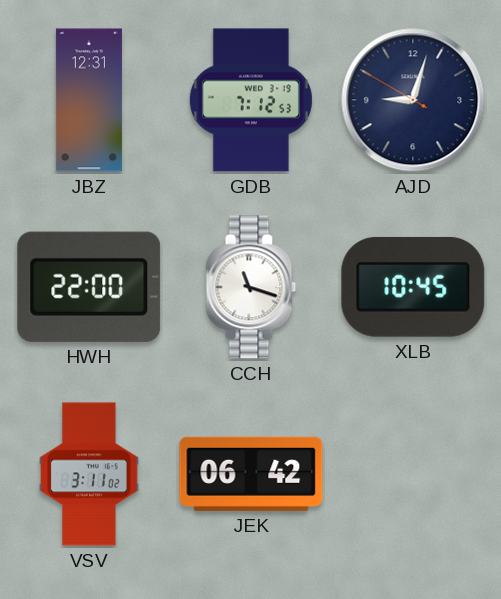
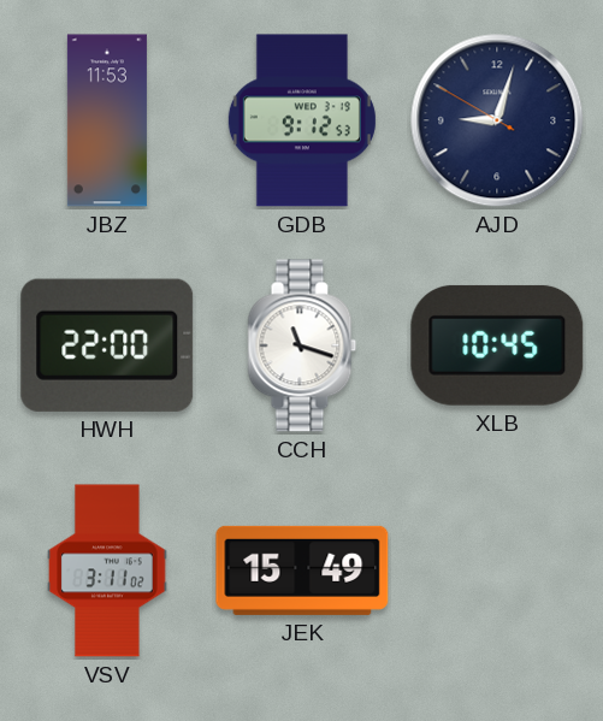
JBZ: 12:31 -> 11:53 (107, 120)
GDB: 7:12 -> 9:12 (302, 120)
JEK: 06:42 -> 15:49 (302, 571)
